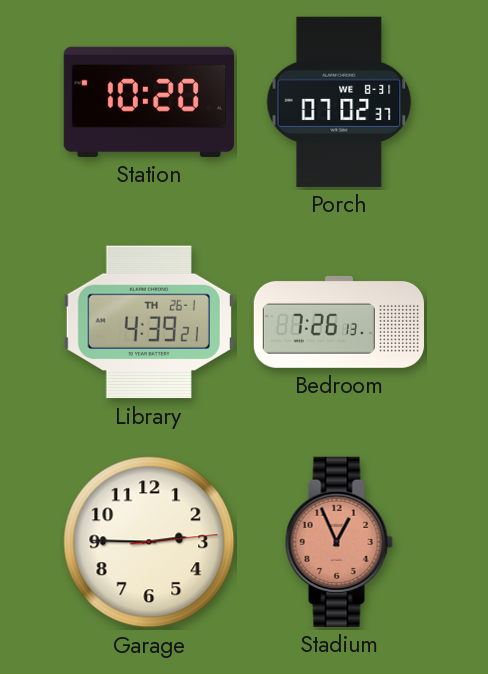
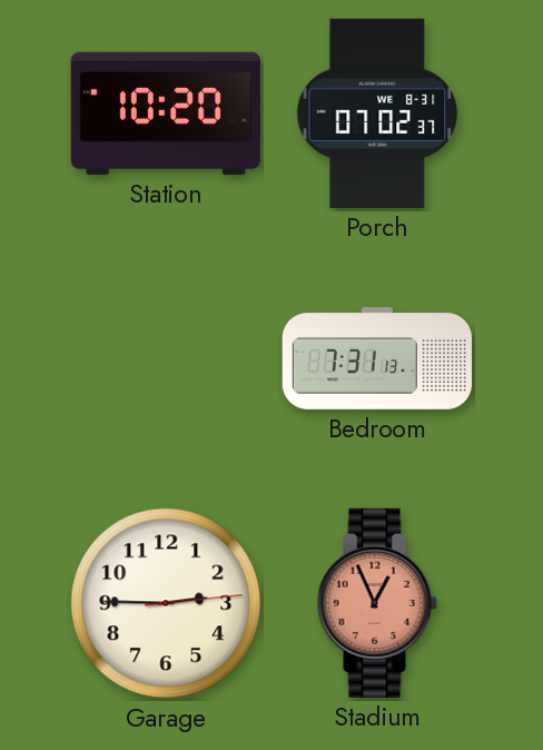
Library: 4:39 -> none (149, 322)
Bedroom: 7:26 -> 7:31 (376, 358)
